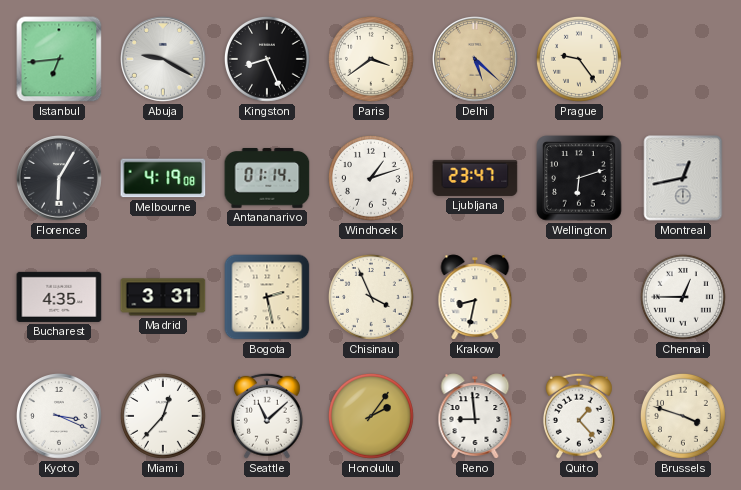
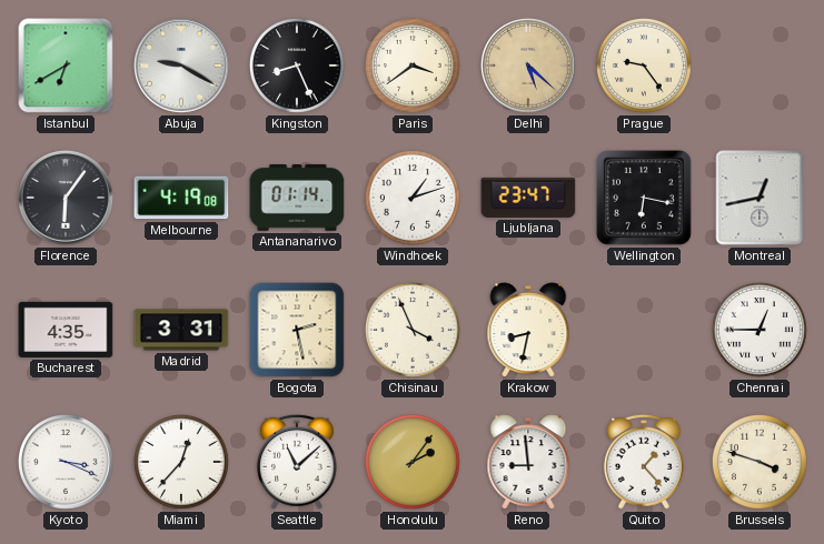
Istanbul: 6:44 -> 6:40 (66, 66)
Florence: 6:05 -> 6:06 (67, 199)
Wellington: 6:12 -> 6:17 (644, 198)
